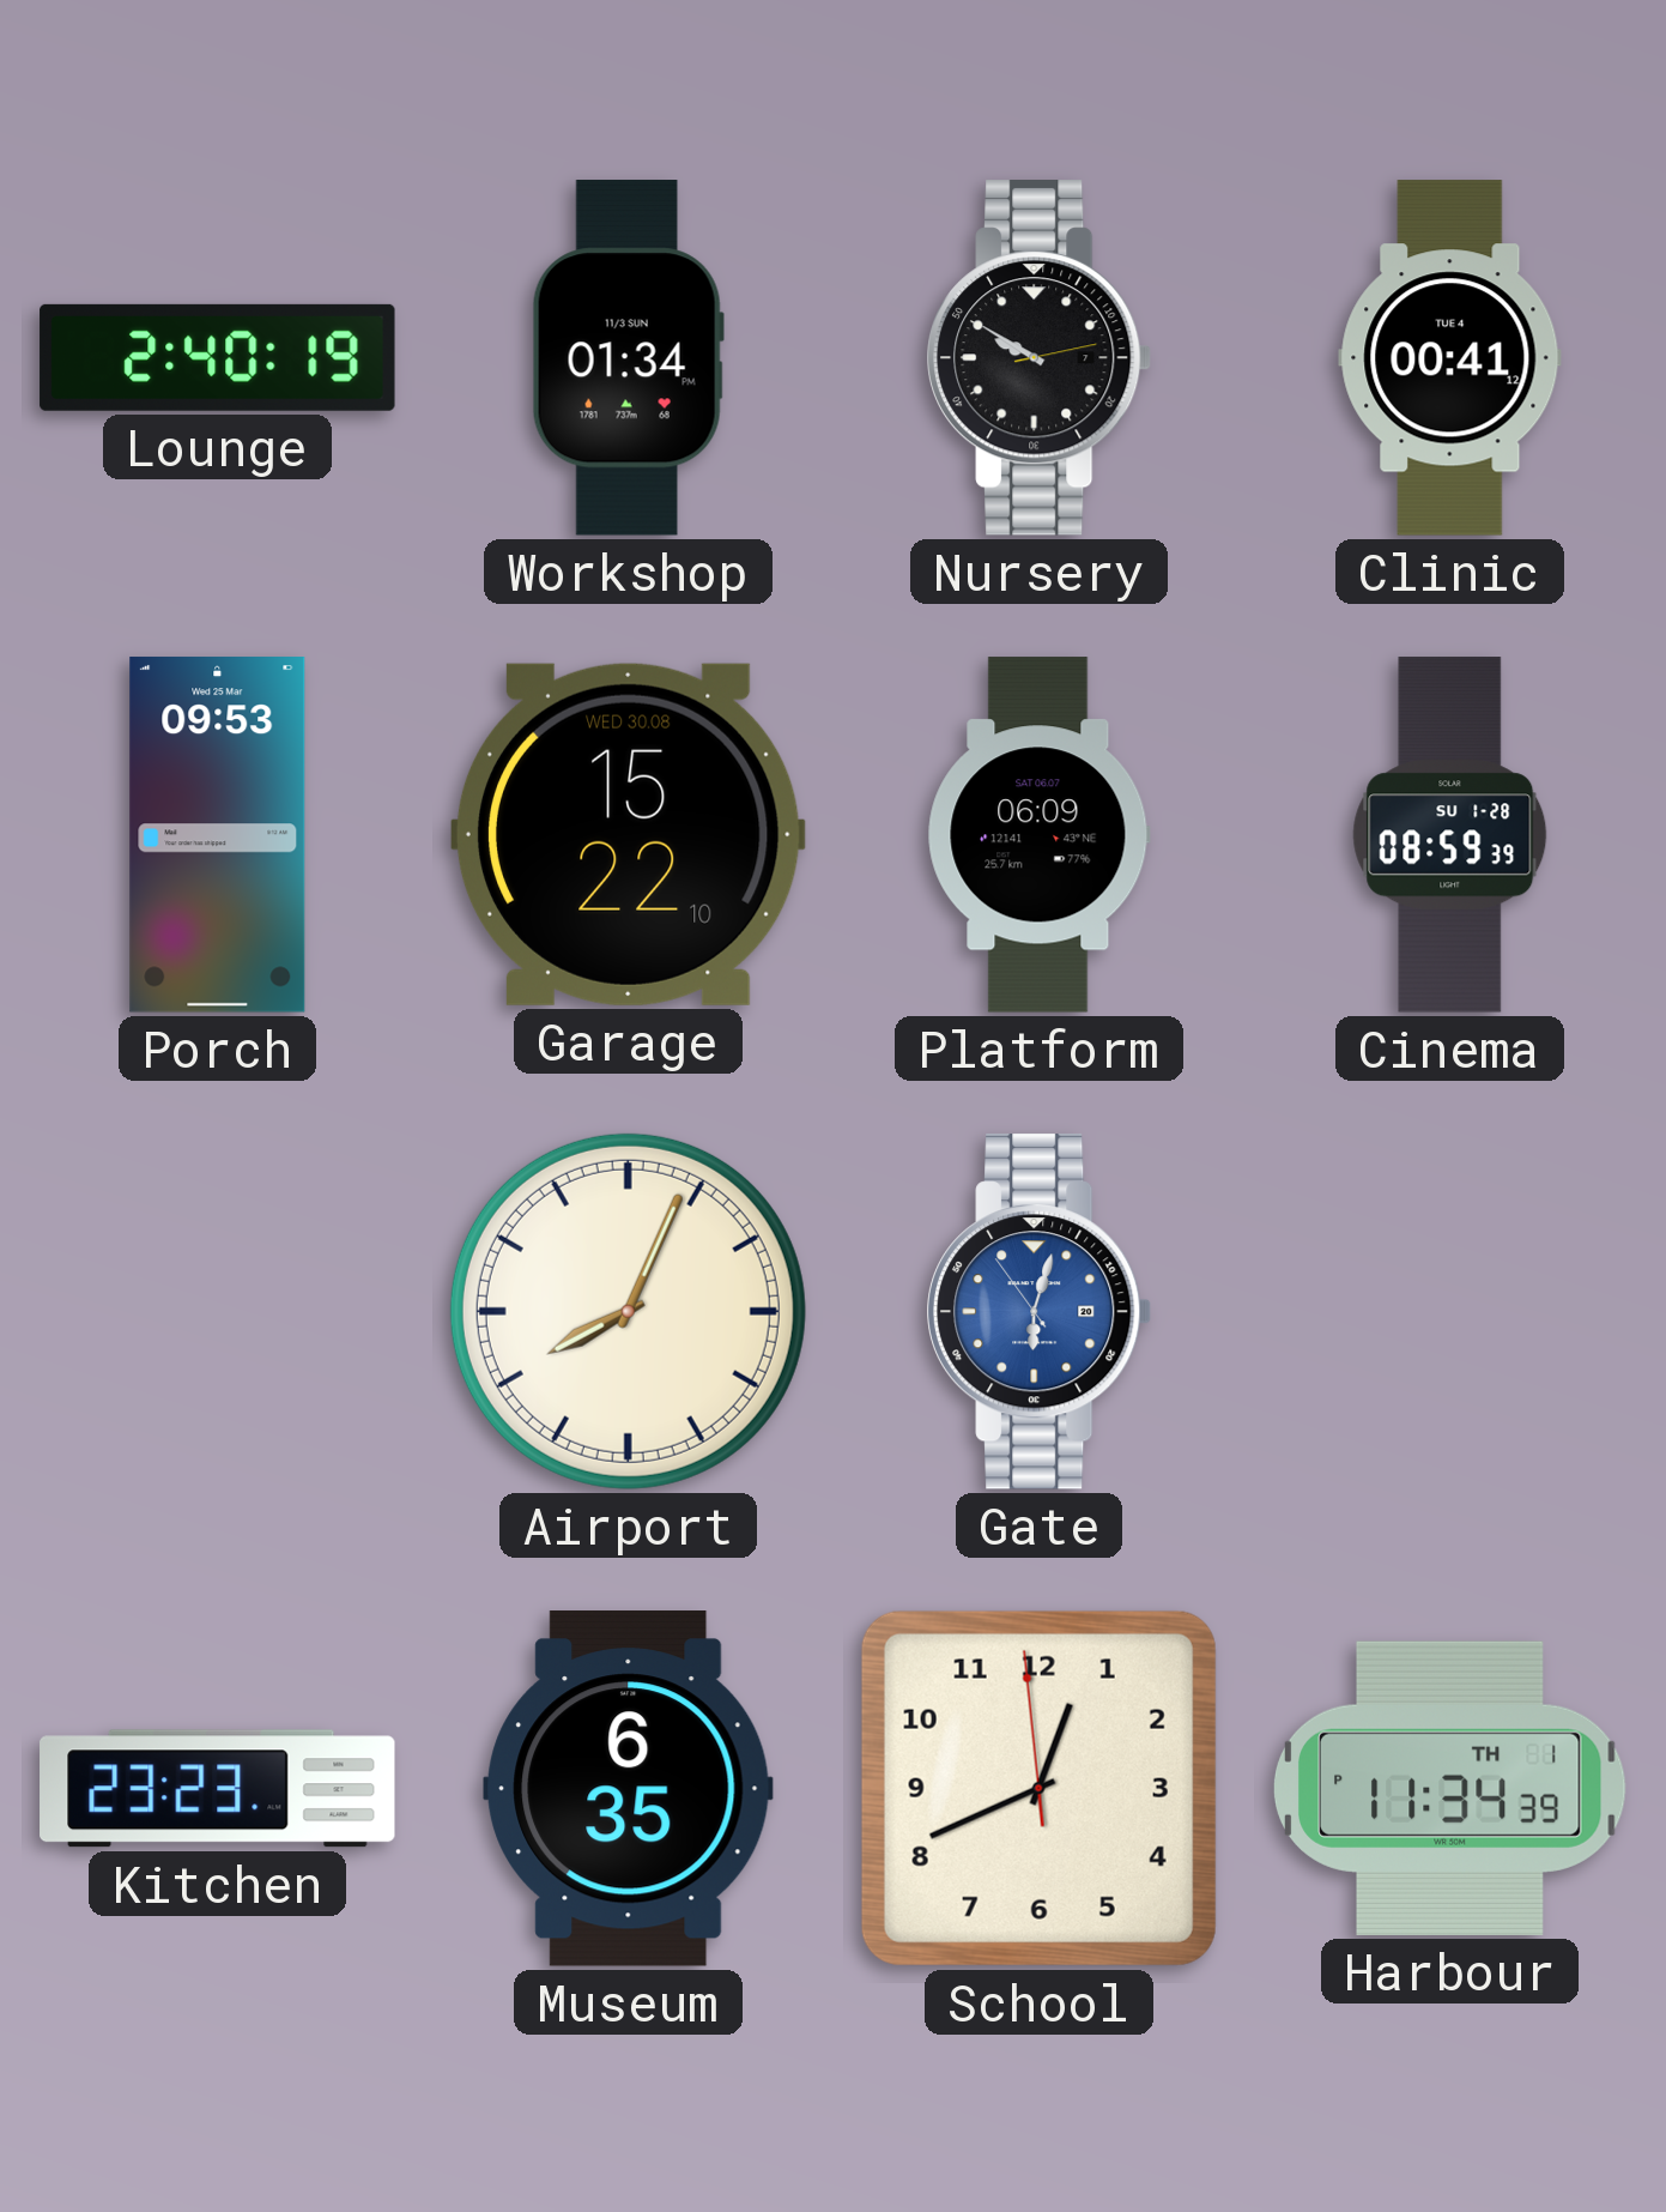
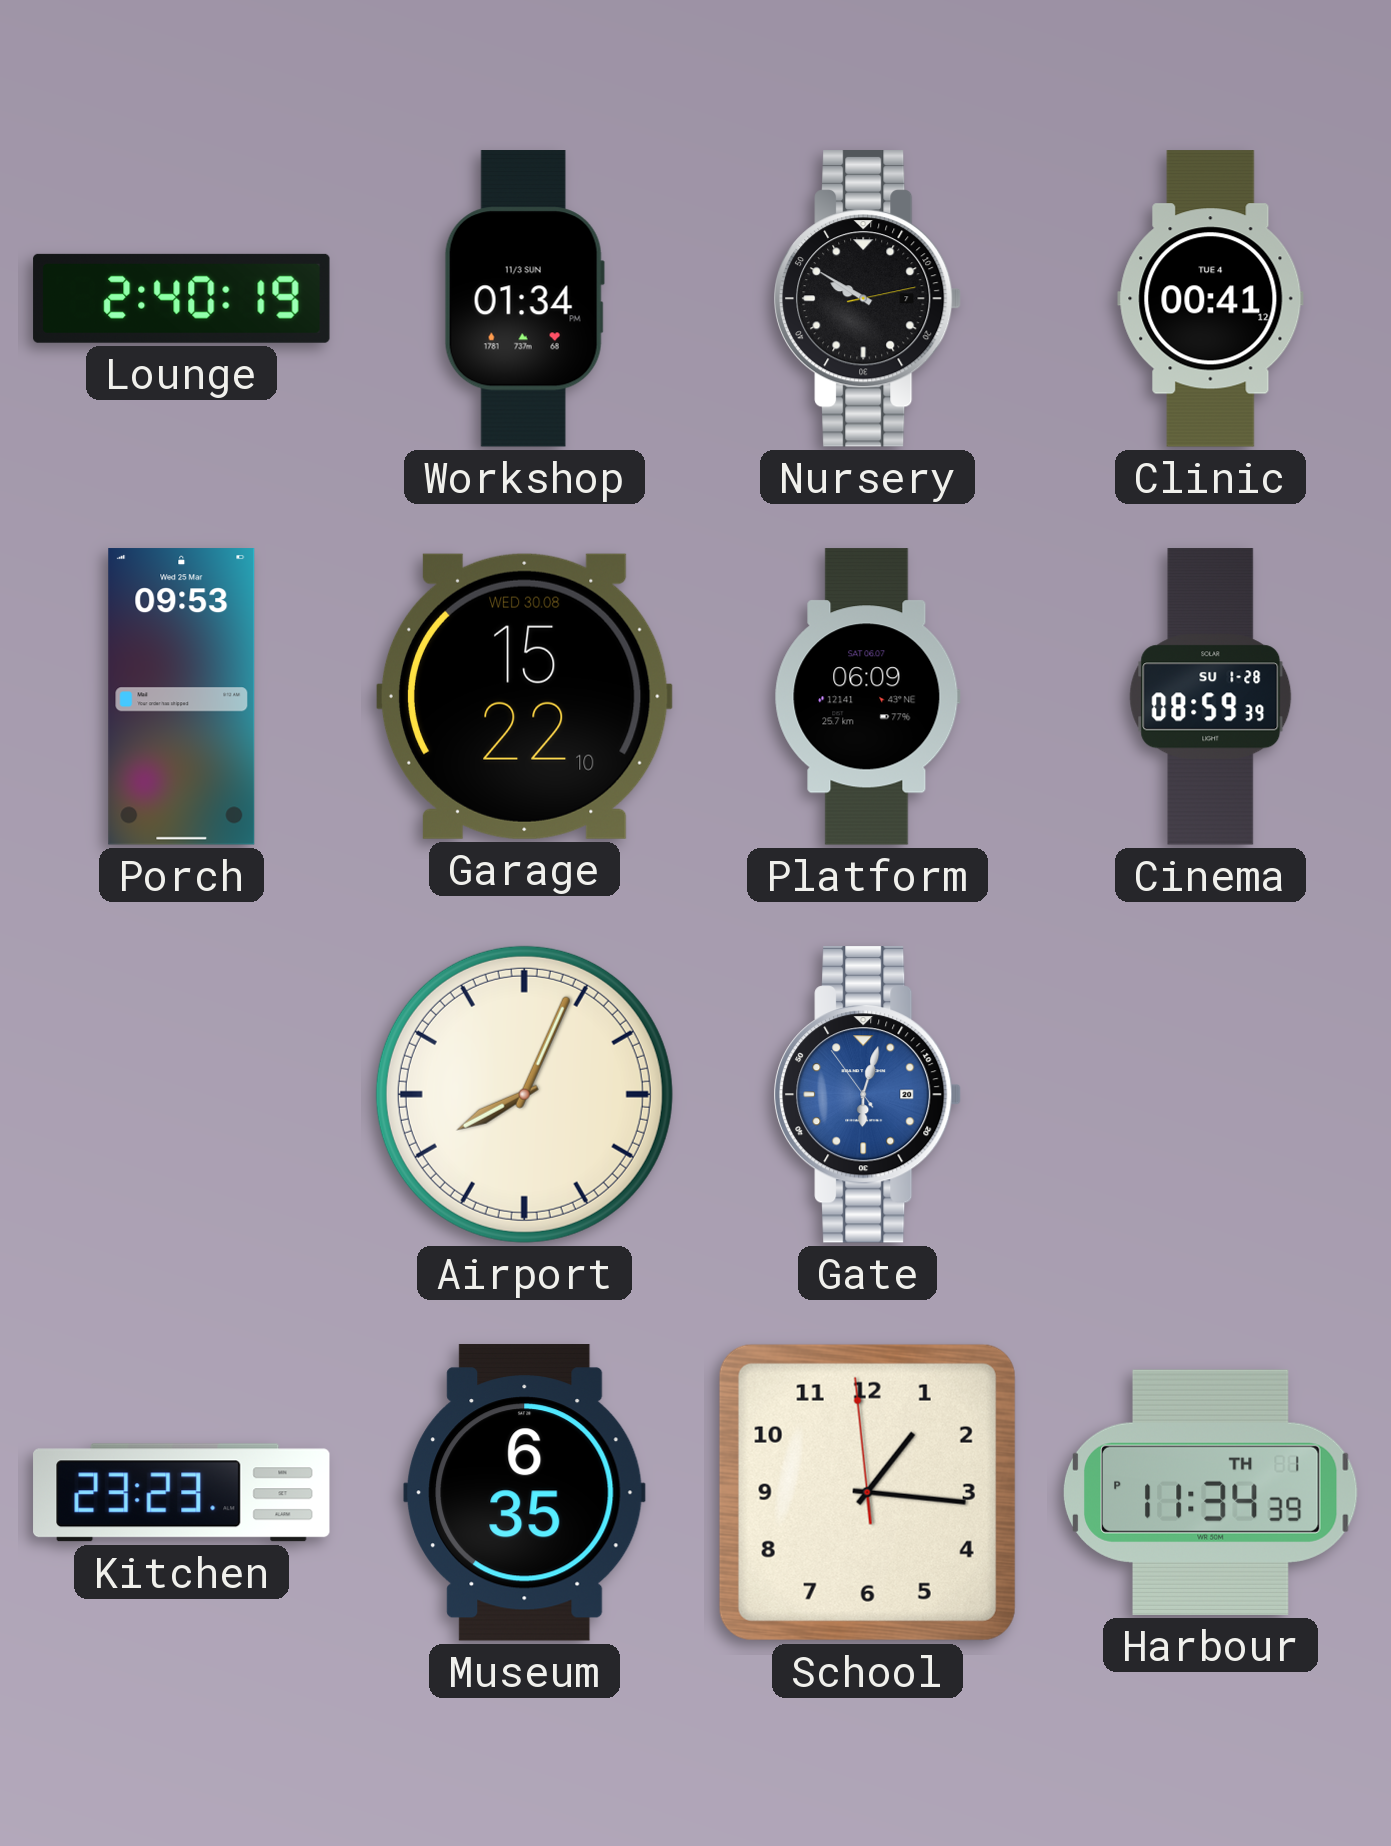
School: 12:40 -> 1:15 (867, 1492)
